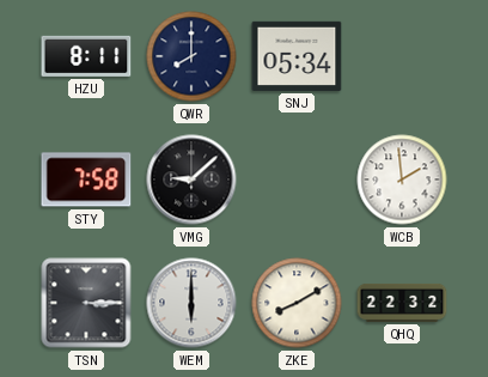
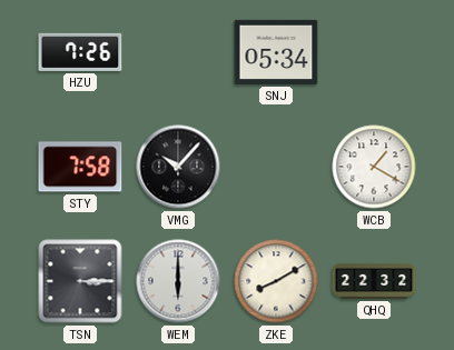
HZU: 8:11 -> 7:26 (80, 52)
QWR: 8:00 -> none (191, 56)
VMG: 9:08 -> 10:07 (178, 167)
WCB: 1:59 -> 1:20 (374, 167)
